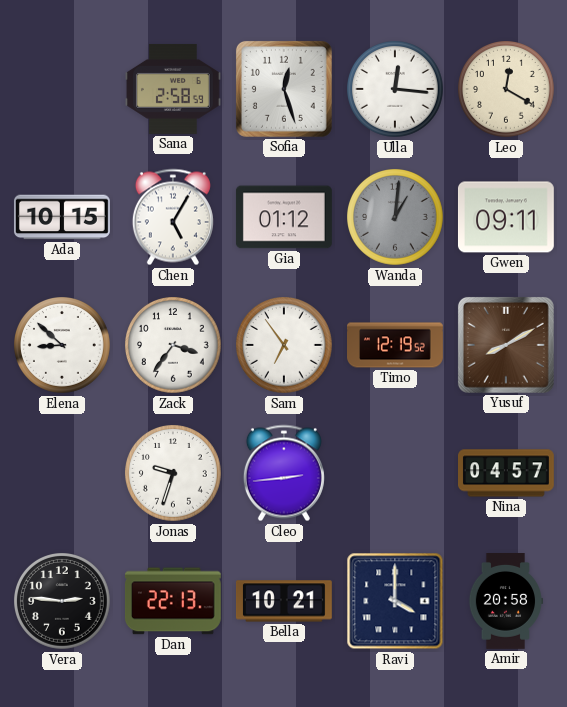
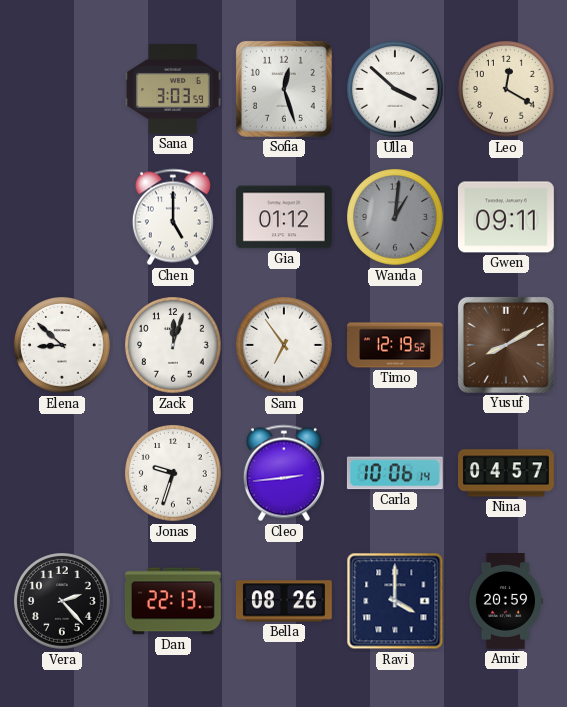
Sana: 2:58 -> 3:03 (173, 89)
Ulla: 12:16 -> 3:52 (396, 90)
Ada: 10:15 -> none (62, 217)
Chen: 5:05 -> 5:00 (173, 217)
Zack: 3:36 -> 12:03 (174, 346)
Carla: none -> 10:06 (395, 473)
Vera: 2:46 -> 2:23 (63, 602)
Bella: 10:21 -> 08:26 (284, 601)
Amir: 20:58 -> 20:59 (506, 602)
